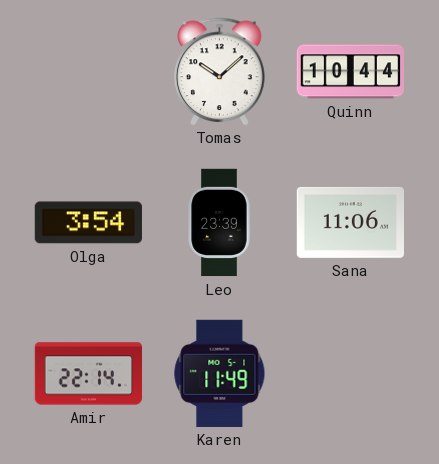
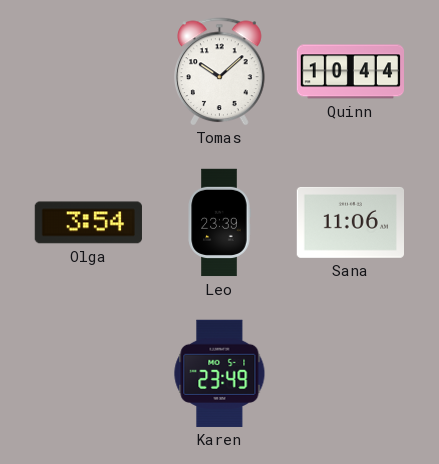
Amir: 22:14 -> none (89, 374)
Karen: 11:49 -> 23:49 (220, 373)
